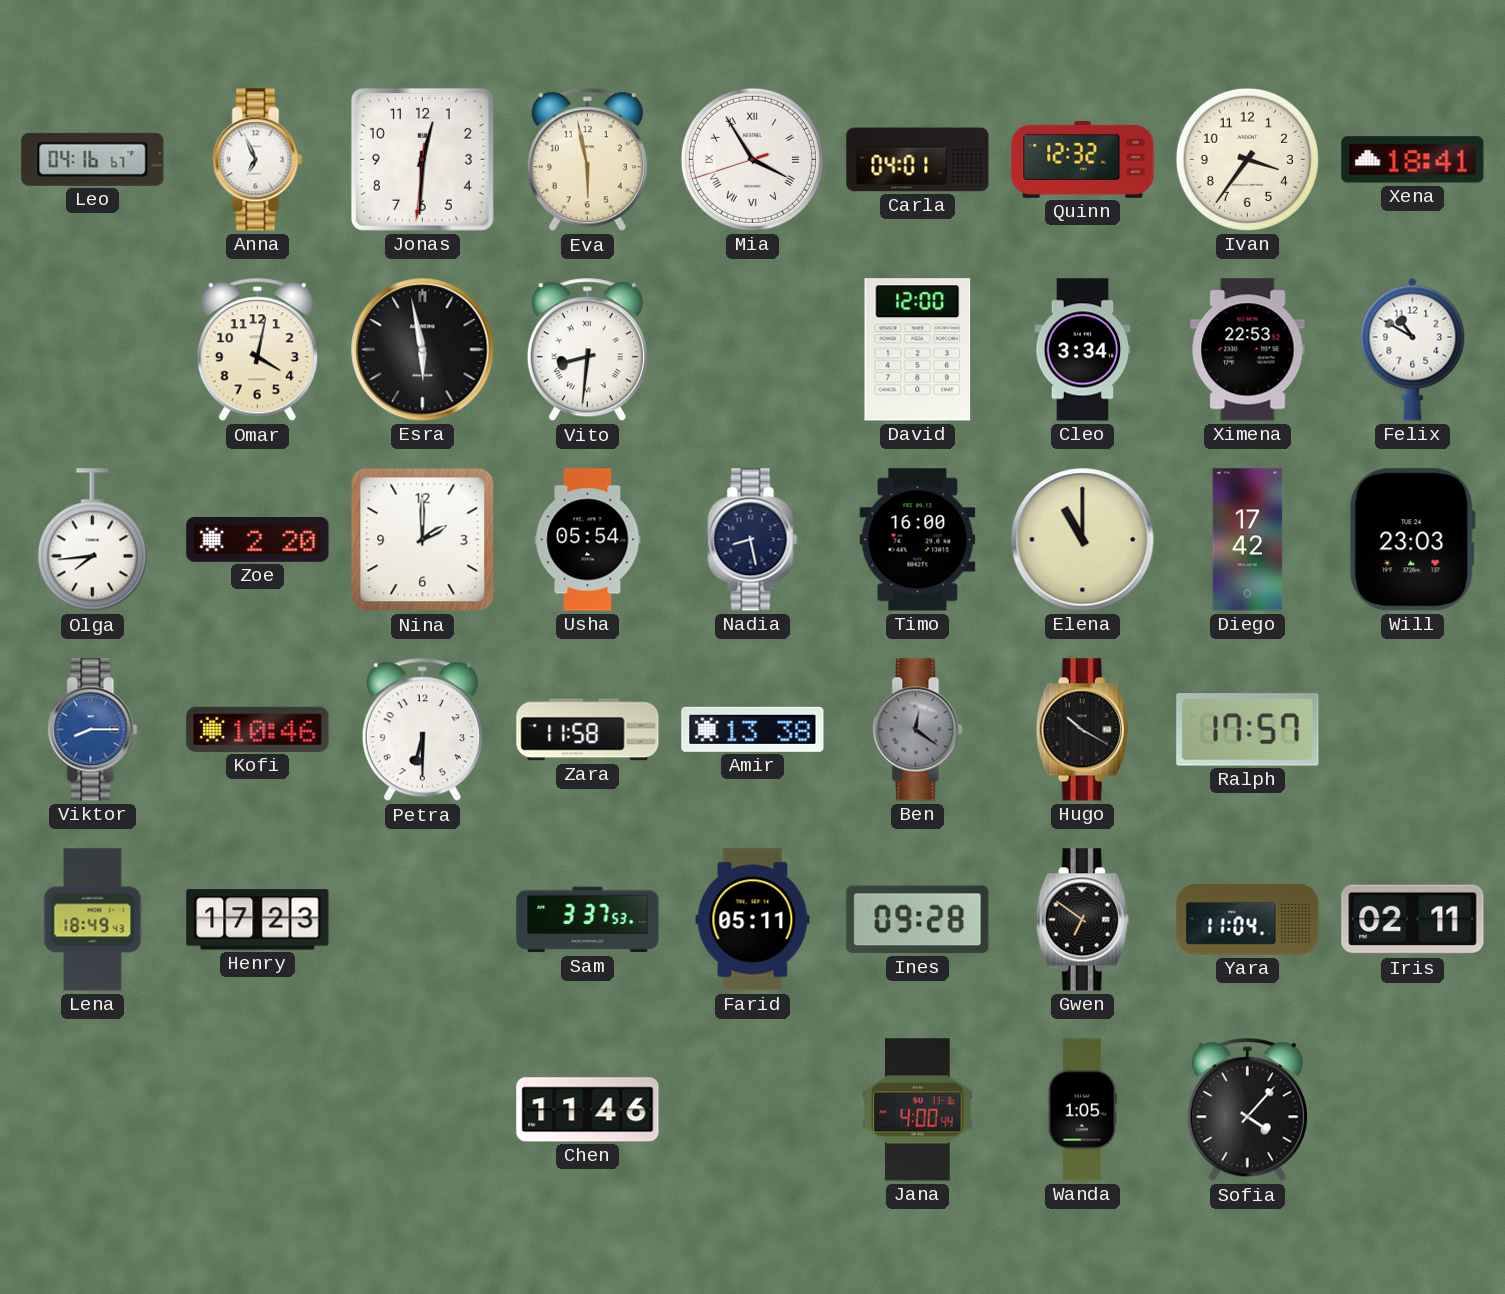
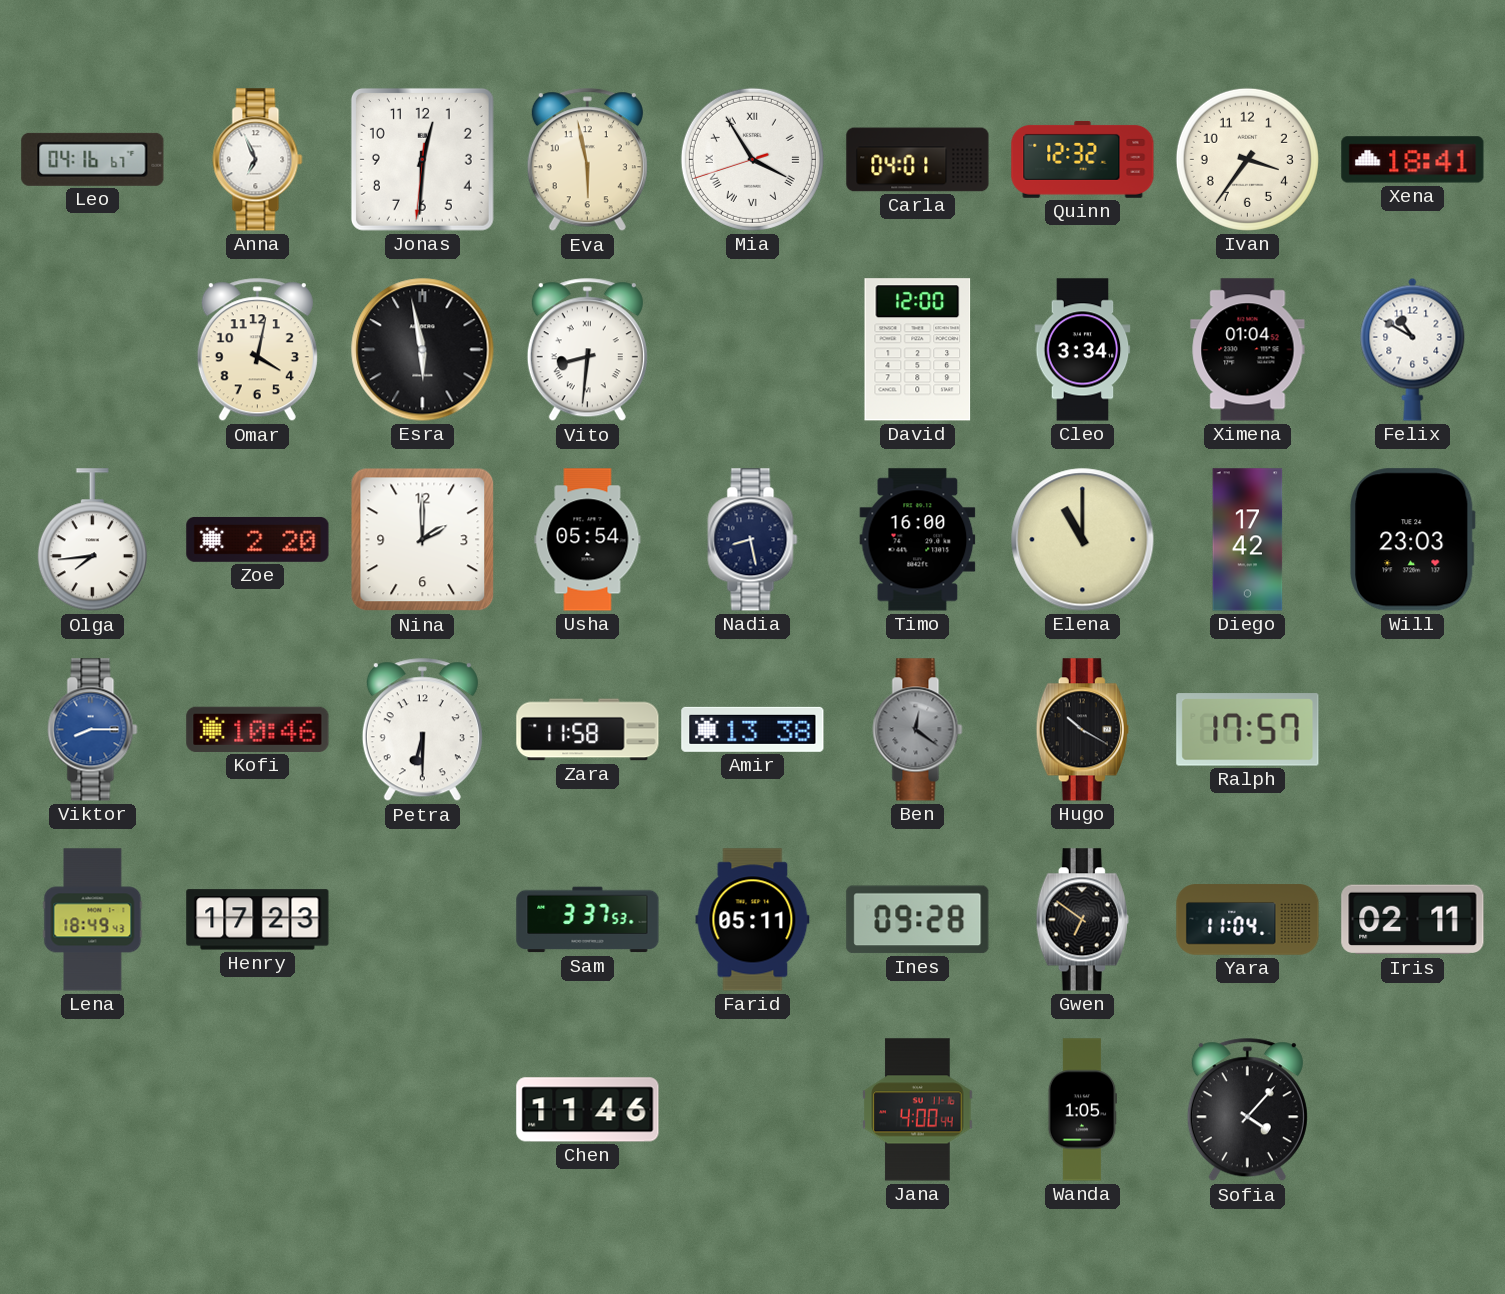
Ximena: 22:53 -> 01:04 (1248, 350)
